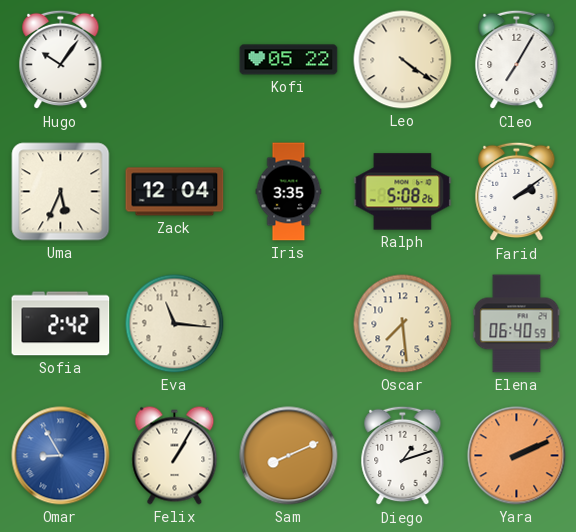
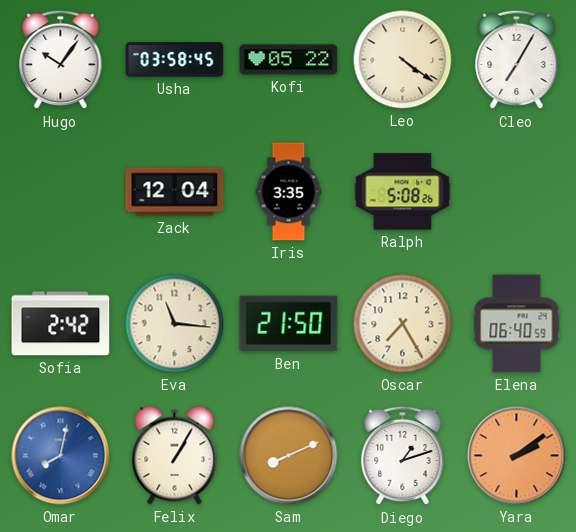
Usha: none -> 03:58 (175, 60)
Uma: 5:34 -> none (61, 192)
Farid: 2:09 -> none (517, 192)
Ben: none -> 21:50 (289, 324)
Oscar: 7:29 -> 7:25 (403, 324)
Omar: 8:55 -> 8:02 (61, 456)
Yara: 2:11 -> 2:09 (517, 456)
